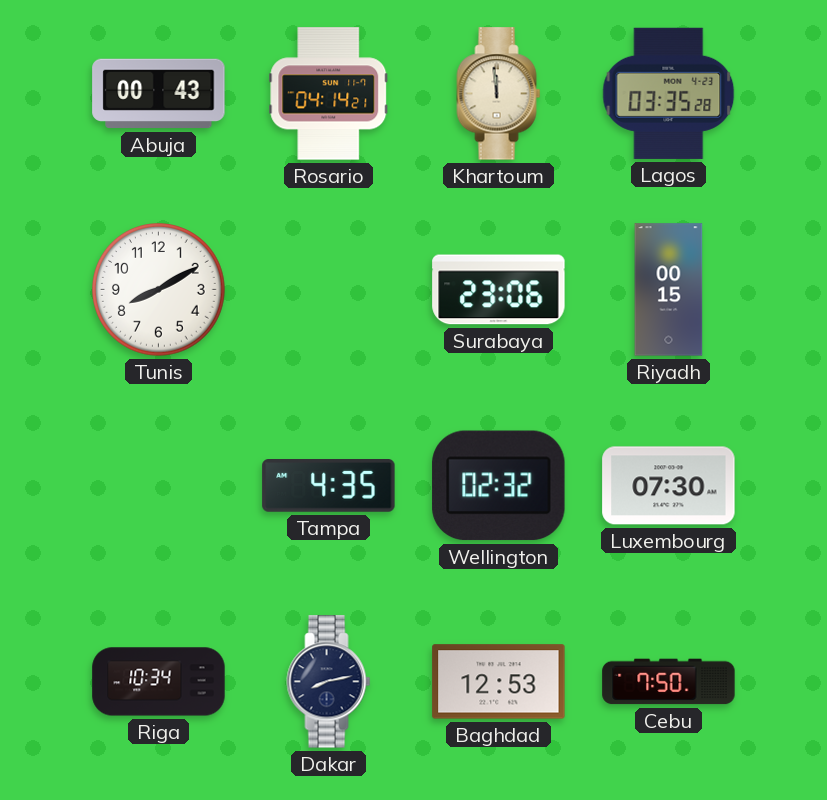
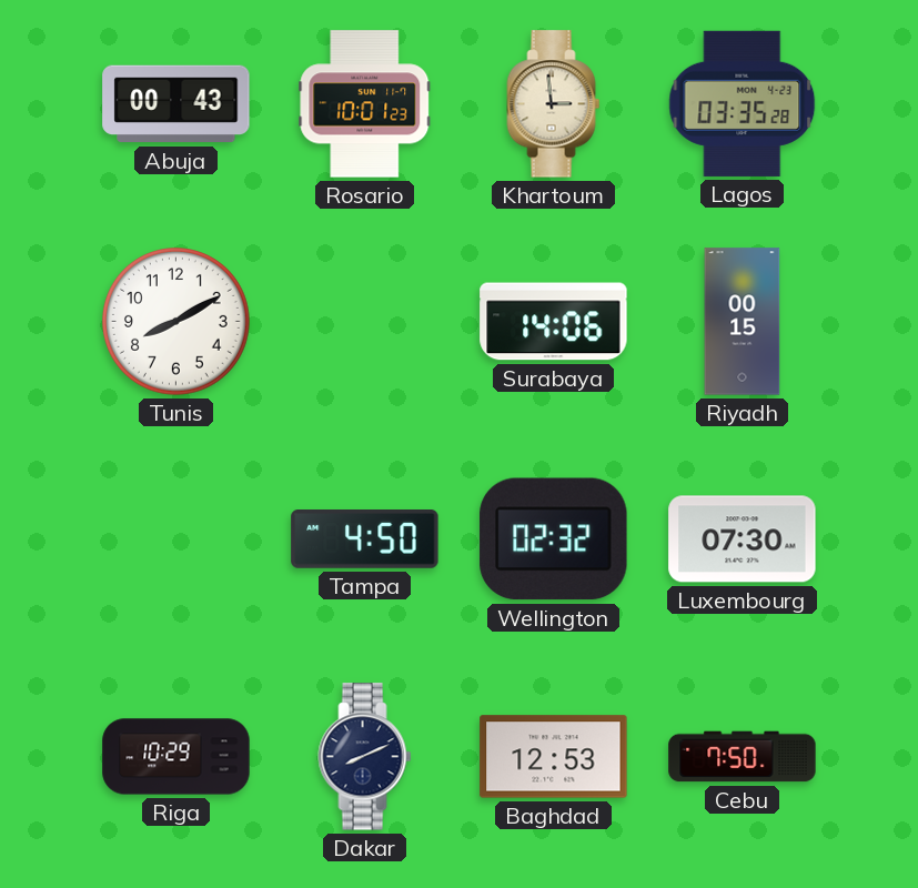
Rosario: 04:14 -> 10:01 (365, 104)
Khartoum: 11:59 -> 2:59 (554, 104)
Surabaya: 23:06 -> 14:06 (554, 322)
Tampa: 4:35 -> 4:50 (365, 539)
Riga: 10:34 -> 10:29 (176, 757)
Dakar: 8:13 -> 8:11 (365, 757)
